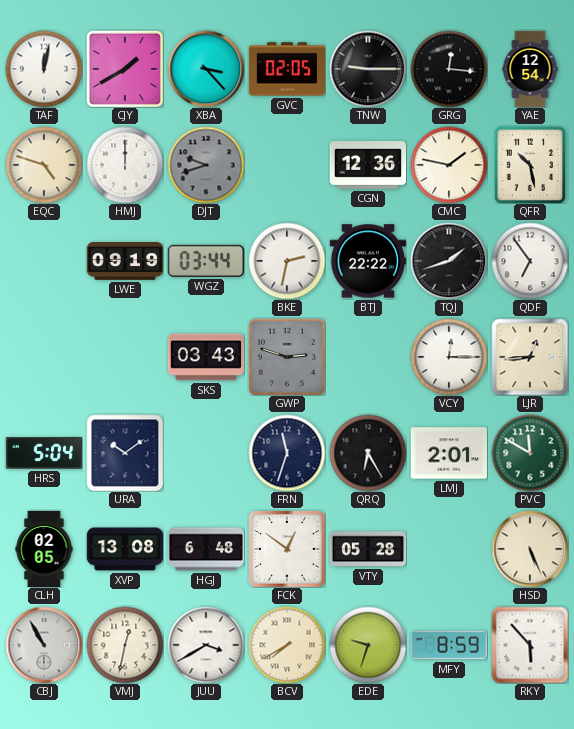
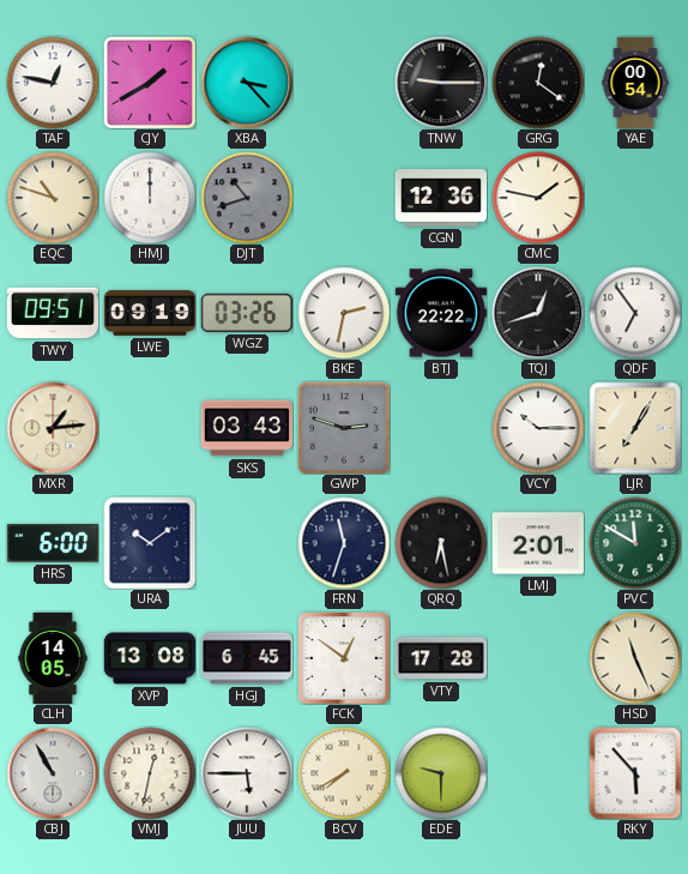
TAF: 12:02 -> 12:47 (53, 83)
GVC: 02:05 -> none (286, 69)
GRG: 12:16 -> 12:21 (538, 83)
YAE: 12:54 -> 00:54 (635, 83)
EQC: 4:48 -> 10:48 (53, 198)
DJT: 9:42 -> 10:42 (247, 198)
QFR: 10:28 -> none (529, 165)
TWY: none -> 09:51 (53, 313)
WGZ: 03:44 -> 03:26 (247, 313)
TQJ: 1:42 -> 12:42 (538, 313)
MXR: none -> 1:14 (53, 428)
VCY: 12:15 -> 10:15 (538, 428)
LJR: 12:44 -> 7:05 (635, 428)
HRS: 5:04 -> 6:00 (52, 543)
QRQ: 6:25 -> 6:28 (441, 543)
CLH: 02:05 -> 14:05 (53, 658)
HGJ: 6:48 -> 6:45 (247, 658)
VTY: 05:28 -> 17:28 (441, 658)
HSD: 5:26 -> 11:26 (635, 658)
JUU: 3:40 -> 5:45 (247, 773)
EDE: 9:33 -> 9:30 (441, 773)
MFY: 8:59 -> none (448, 645)
